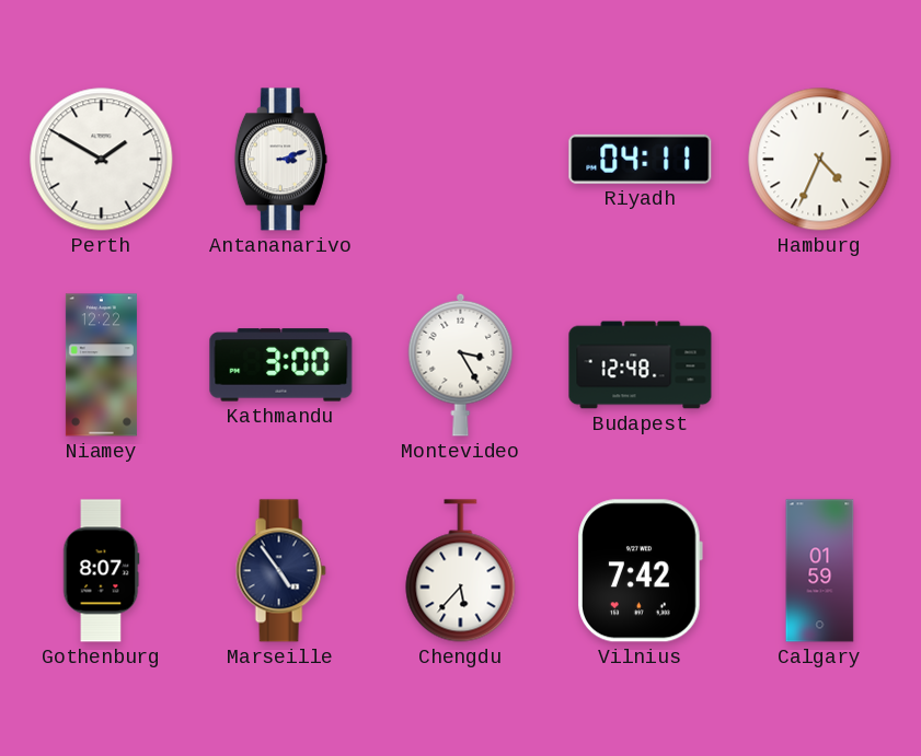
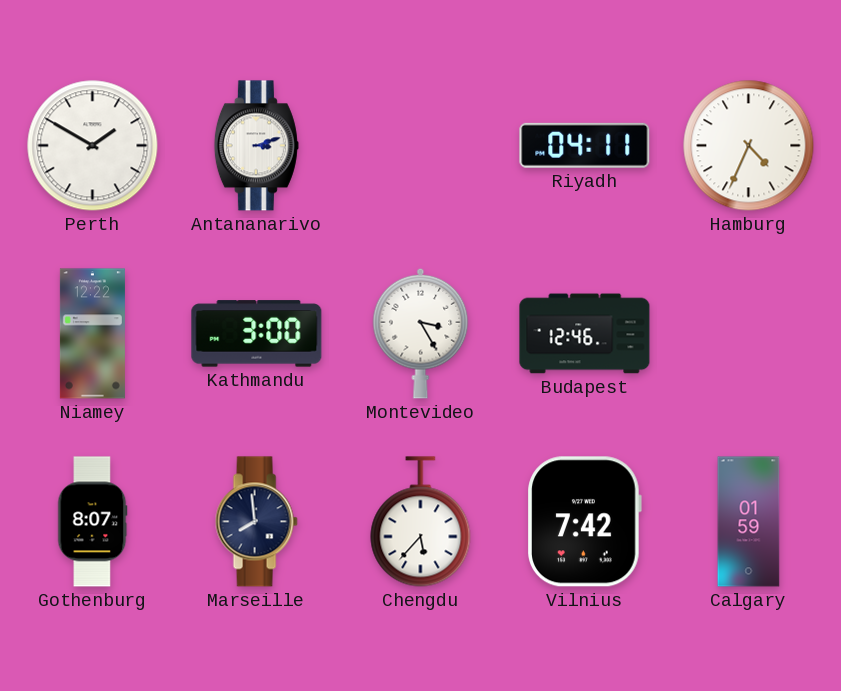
Budapest: 12:48 -> 12:46 (585, 334)
Marseille: 4:54 -> 7:59 (256, 522)
